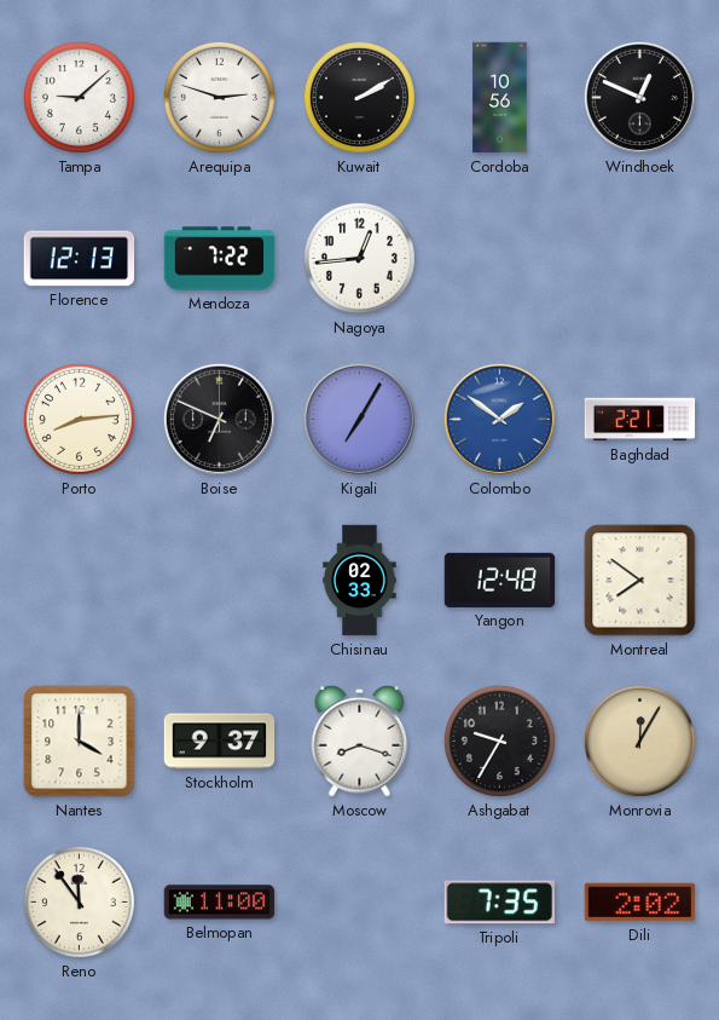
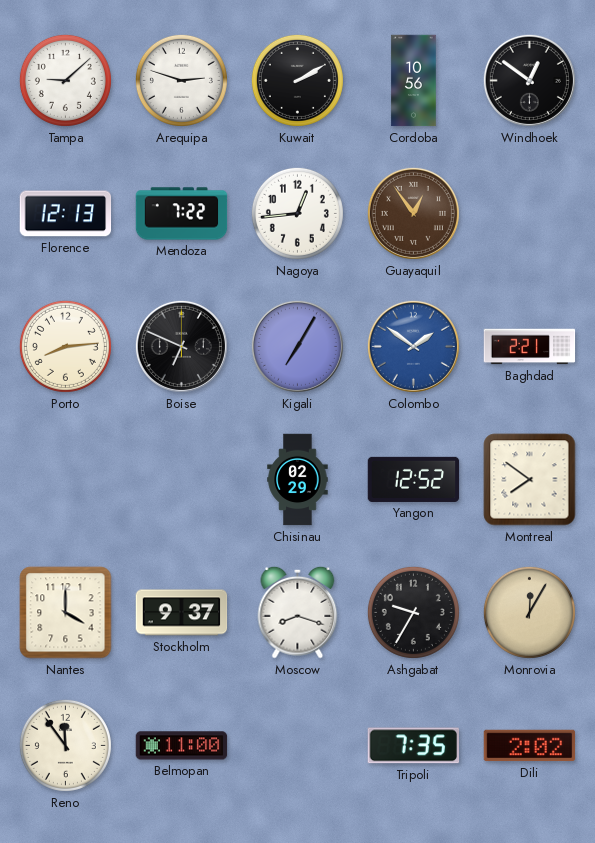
Windhoek: 12:49 -> 12:51 (529, 80)
Guayaquil: none -> 12:54 (413, 213)
Chisinau: 02:33 -> 02:29 (298, 480)
Yangon: 12:48 -> 12:52 (414, 479)
